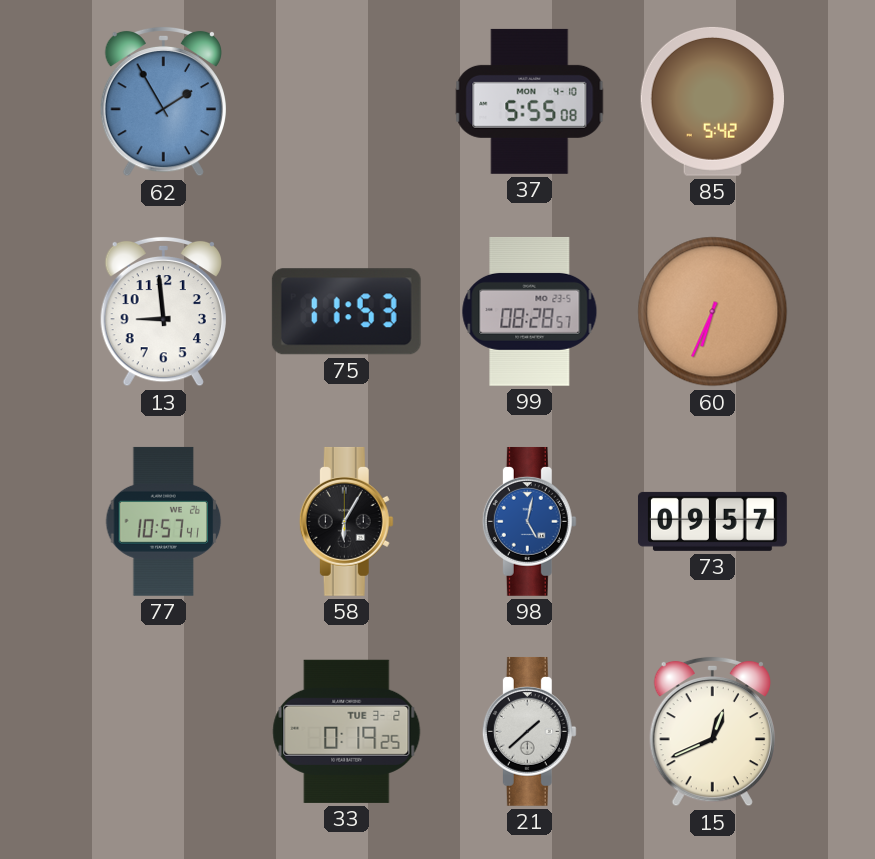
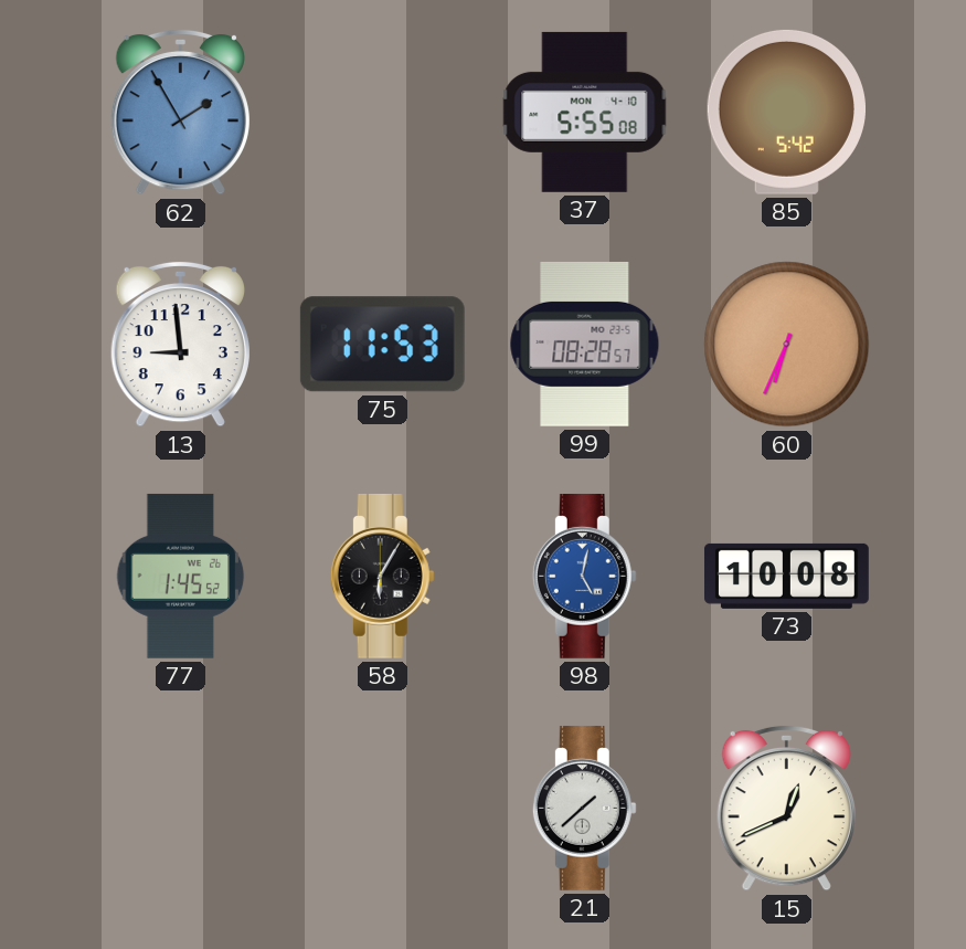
77: 10:57 -> 1:45 (181, 576)
73: 09:57 -> 10:08 (786, 576)
33: 0:19 -> none (347, 731)
